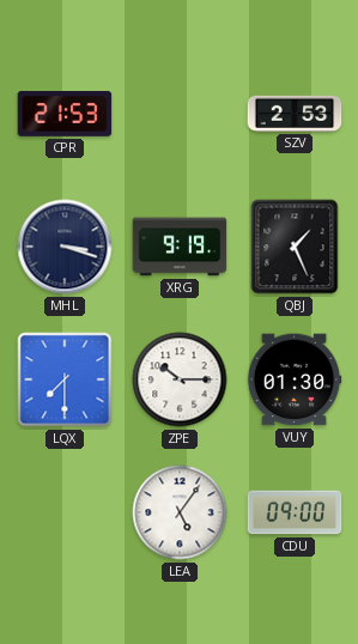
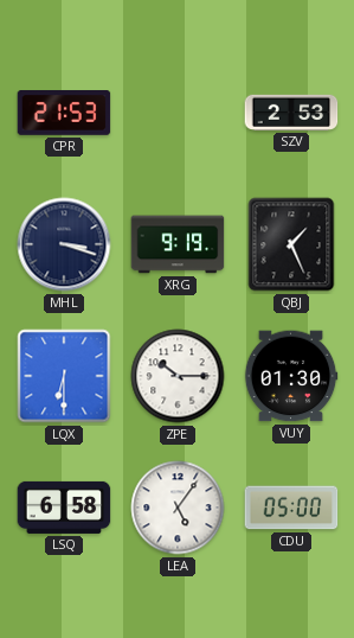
LQX: 7:30 -> 6:30 (64, 376)
LSQ: none -> 6:58 (64, 508)
CDU: 09:00 -> 05:00 (291, 508)
